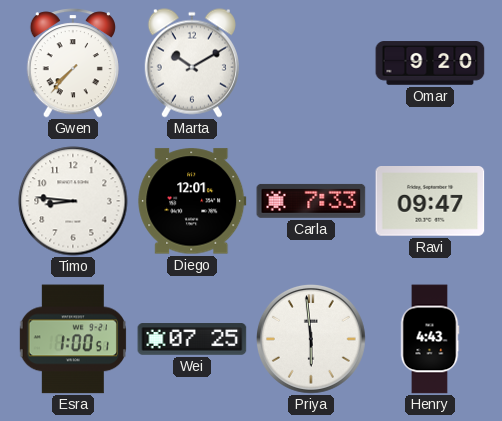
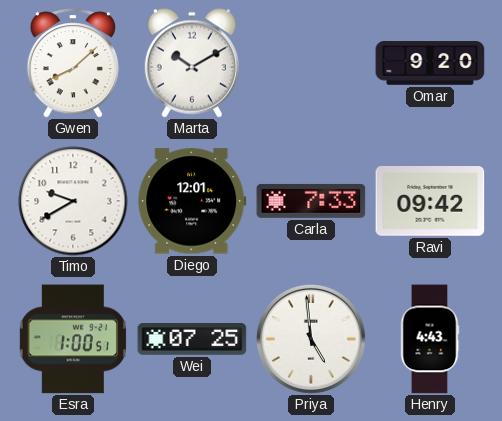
Gwen: 7:37 -> 8:08 (73, 63)
Timo: 8:46 -> 9:40 (73, 201)
Ravi: 09:47 -> 09:42 (430, 202)
Priya: 5:59 -> 4:59 (311, 339)
